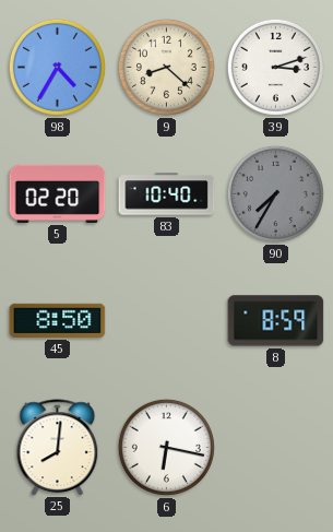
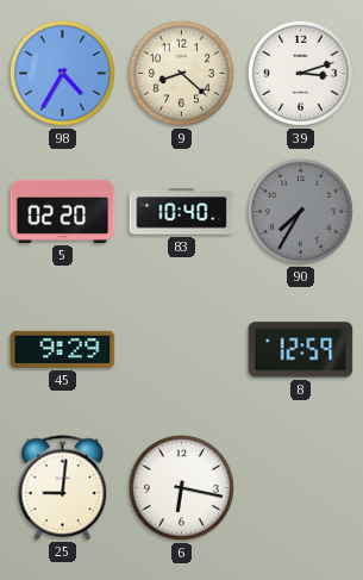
45: 8:50 -> 9:29 (63, 349)
8: 8:59 -> 12:59 (301, 350)
25: 8:01 -> 9:01 (63, 487)
